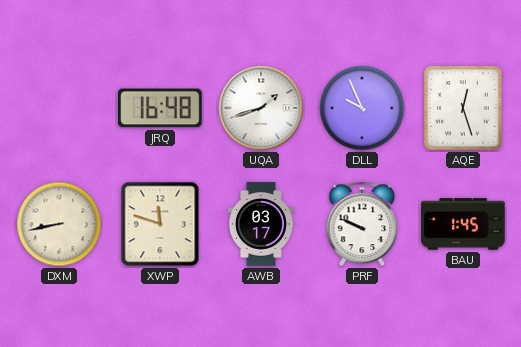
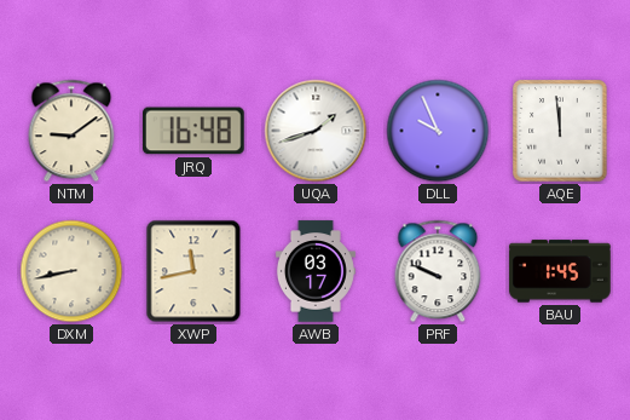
NTM: none -> 9:09 (71, 131)
AQE: 12:27 -> 11:59 (560, 131)
XWP: 11:48 -> 11:43 (193, 271)
